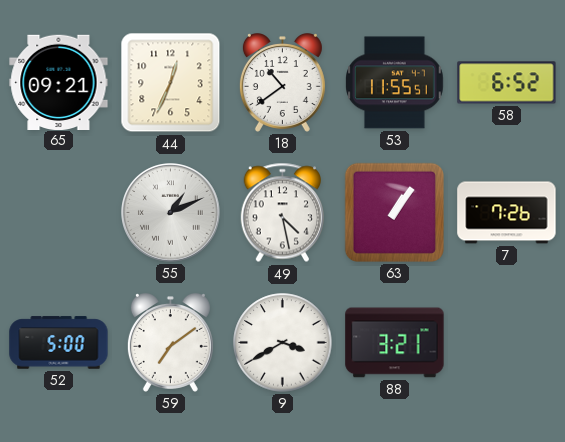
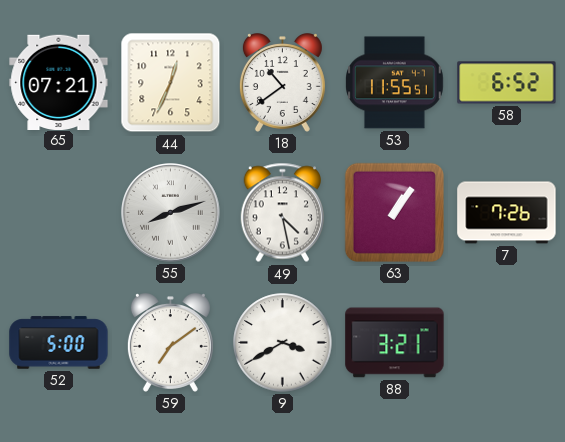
65: 09:21 -> 07:21 (59, 82)
55: 1:11 -> 8:12 (171, 213)
